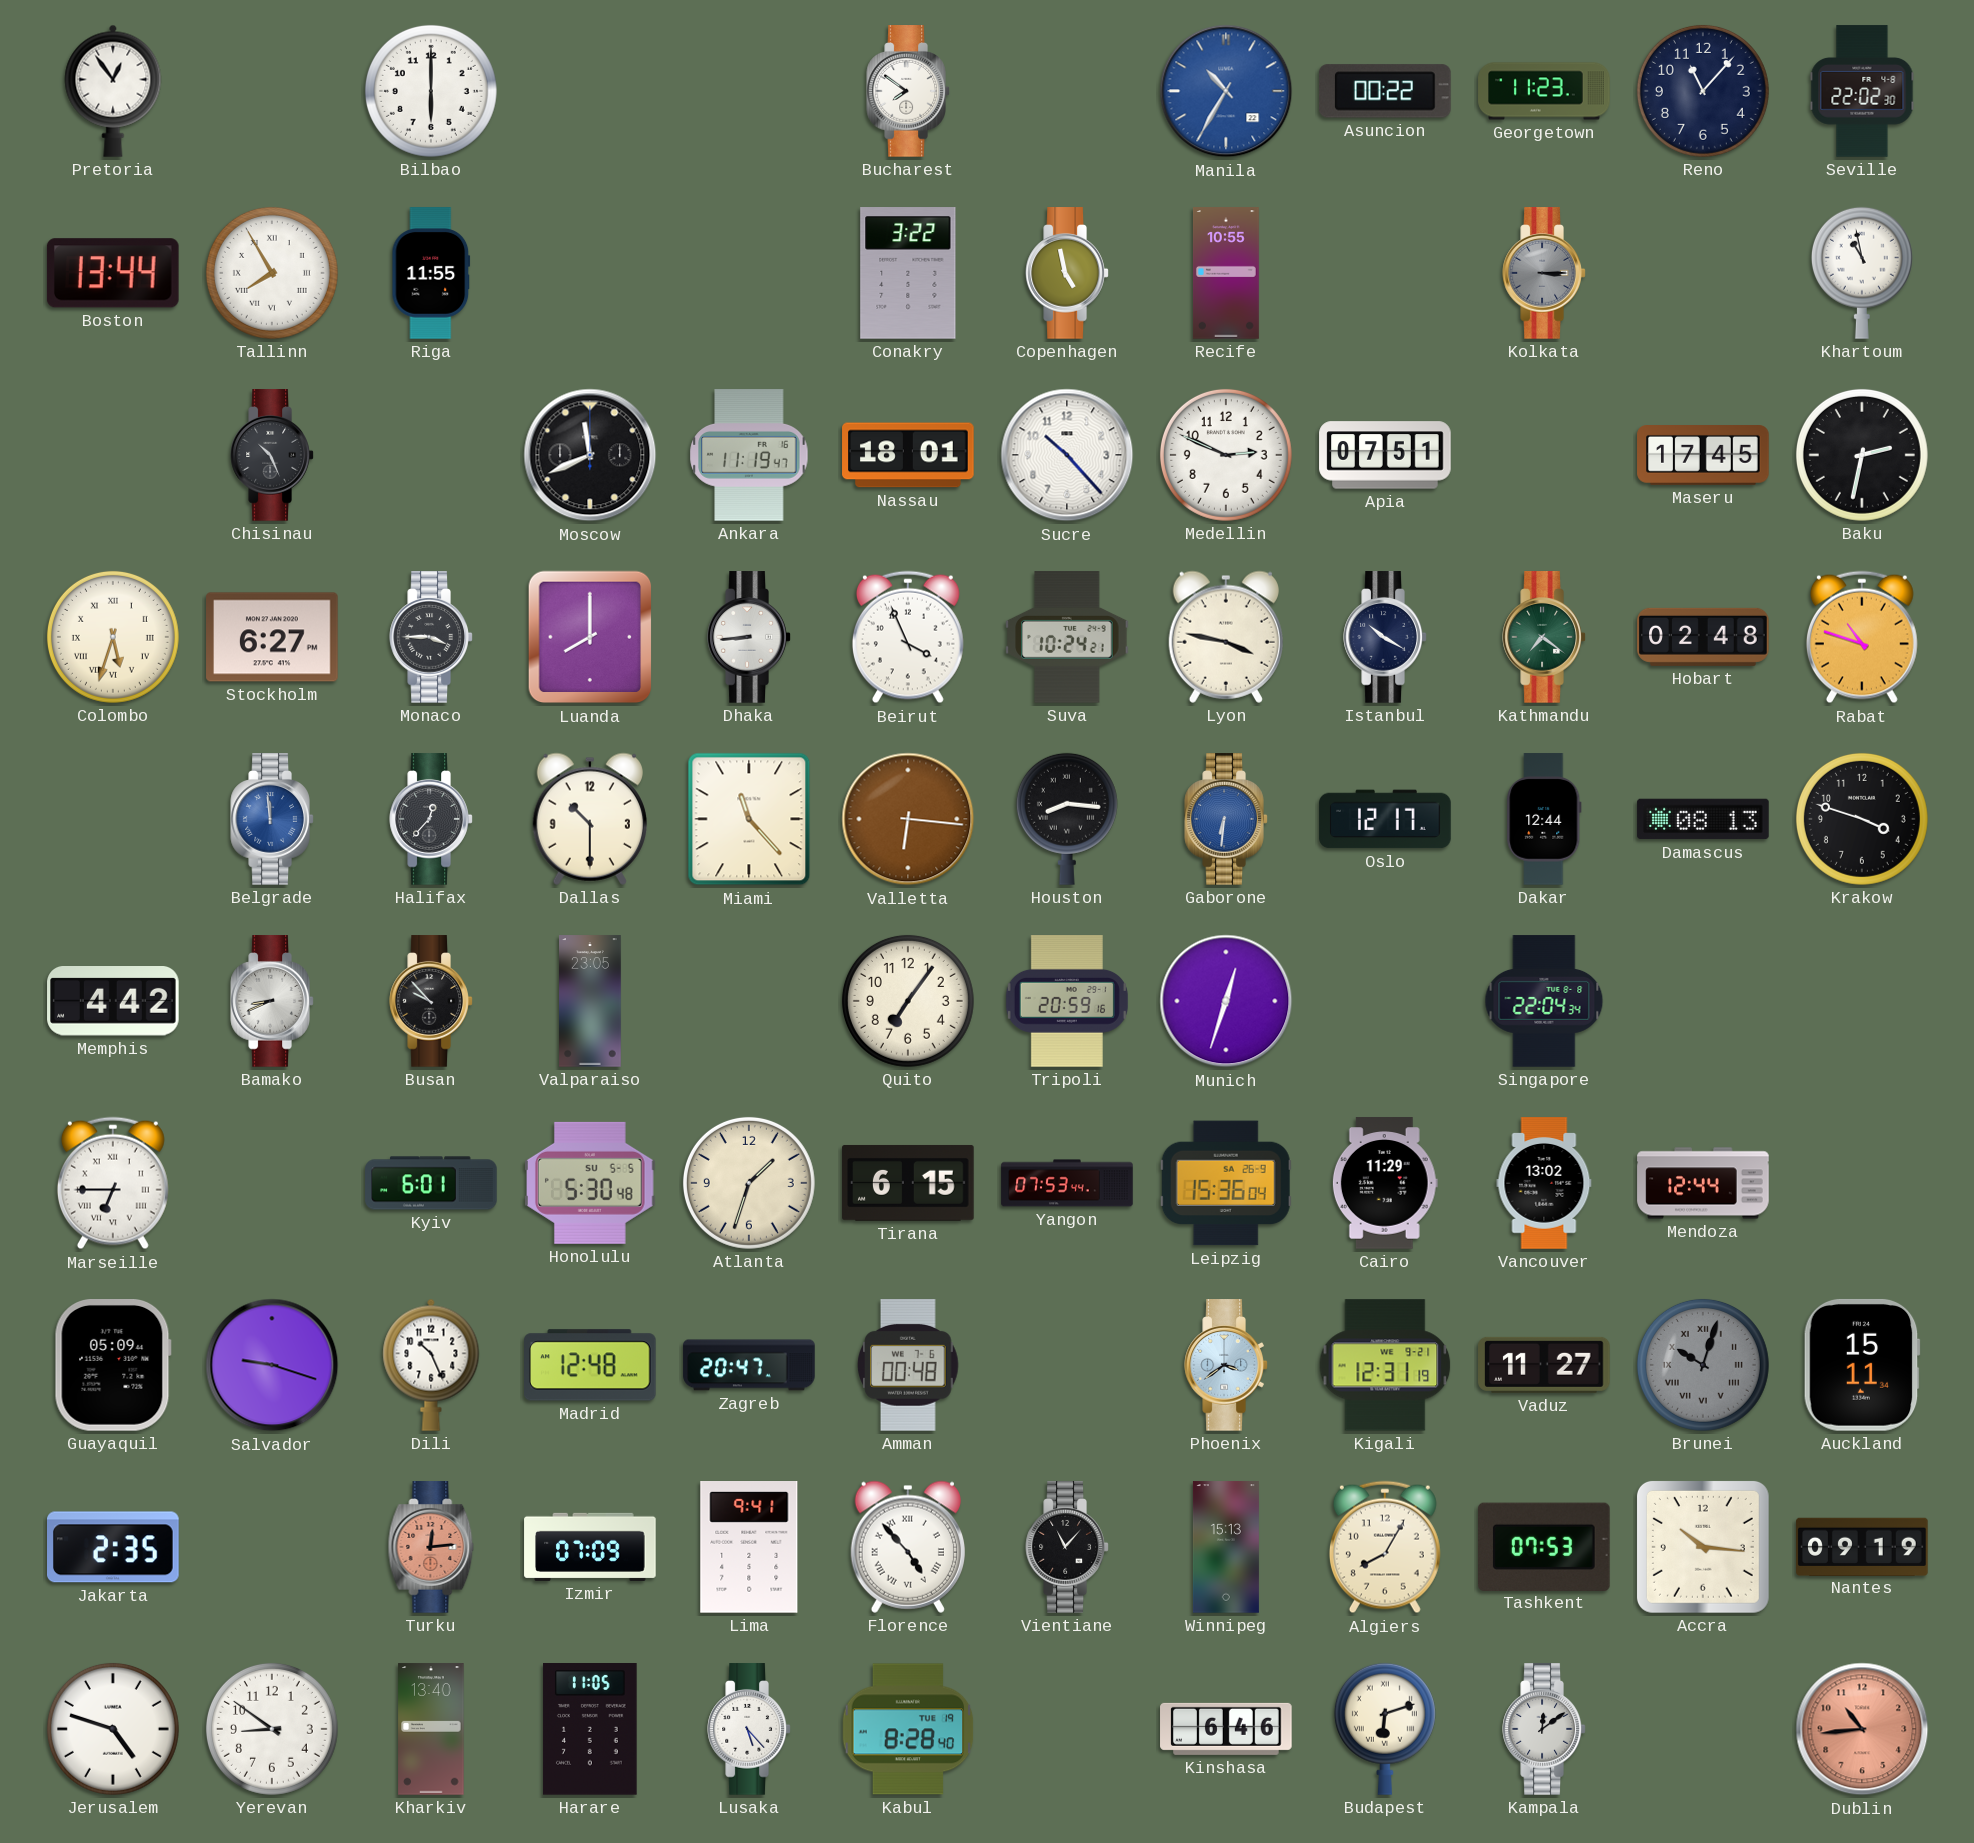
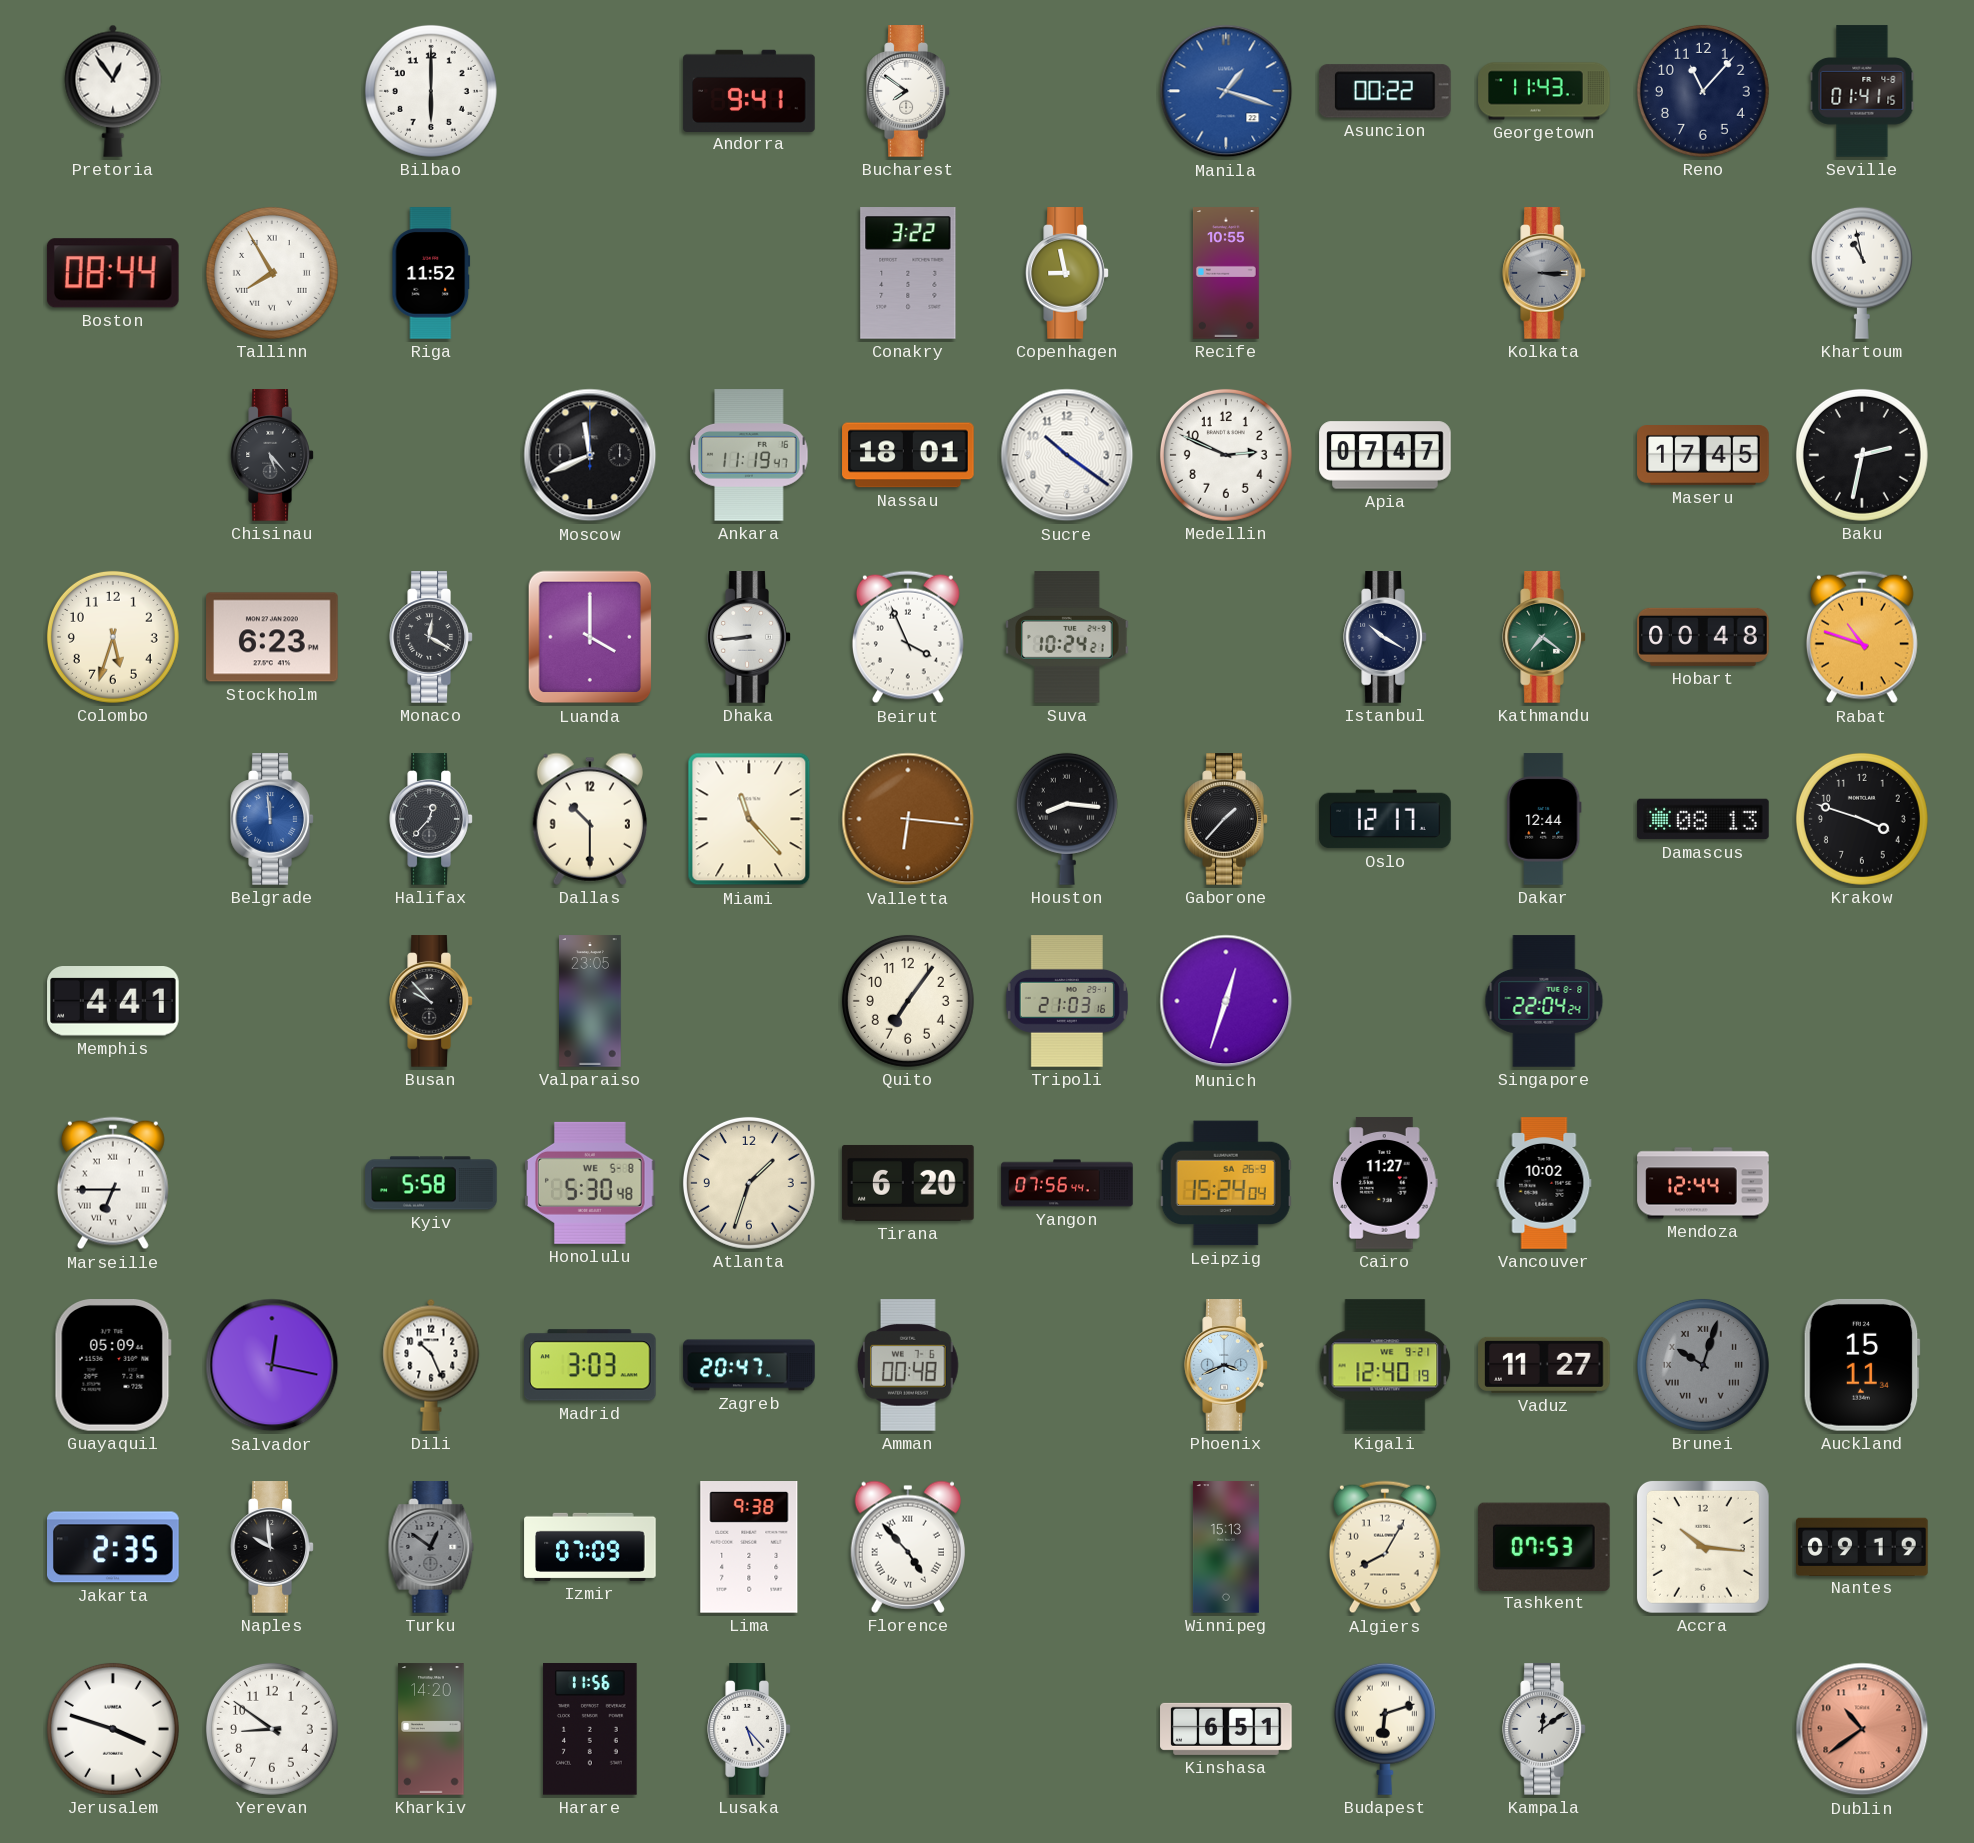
Andorra: none -> 9:41 (749, 90)
Manila: 10:35 -> 1:18 (1226, 91)
Georgetown: 11:23 -> 11:43 (1544, 91)
Seville: 22:02 -> 01:41 (1862, 91)
Boston: 13:44 -> 08:44 (113, 273)
Riga: 11:55 -> 11:52 (431, 273)
Copenhagen: 4:58 -> 8:58 (1067, 273)
Chisinau: 10:26 -> 5:23 (272, 455)
Sucre: 10:23 -> 10:21 (1067, 455)
Apia: 07:51 -> 07:47 (1385, 455)
Colombo numerals: Roman -> Arabic (113, 637)
Stockholm: 6:27 -> 6:23 (272, 637)
Monaco: 3:45 -> 12:20 (431, 637)
Luanda: 8:00 -> 4:00 (590, 637)
Lyon: 3:47 -> none (1226, 637)
Hobart: 02:48 -> 00:48 (1703, 637)
Gaborone: 6:31 -> 1:37 (1226, 819)
Gaborone dial: blue -> black (1226, 819)
Memphis: 4:42 -> 4:41 (113, 1002)
Bamako: 8:41 -> none (272, 1001)
Tripoli: 20:59 -> 21:03 (1067, 1001)
Singapore: 22:04:34 -> 22:04:24 (1544, 1001)
Kyiv: 6:01 -> 5:58 (431, 1183)
Honolulu date: SU 5-5 -> WE 5-8 (591, 1183)
Tirana: 6:15 -> 6:20 (908, 1183)
Yangon: 07:53 -> 07:56 (1067, 1183)
Leipzig: 15:36 -> 15:24 (1226, 1183)
Cairo: 11:29 -> 11:27 (1385, 1183)
Vancouver: 13:02 -> 10:02 (1544, 1183)
Salvador: 9:18 -> 12:17 (272, 1365)
Madrid: 12:48 -> 3:03 (591, 1365)
Phoenix: 3:39 -> 3:41 (1226, 1365)
Kigali: 12:31 -> 12:40 (1385, 1365)
Naples: none -> 9:59 (272, 1547)
Turku: 12:14 -> 12:51 (431, 1547)
Turku dial: salmon -> grey (431, 1547)
Lima: 9:41 -> 9:38 (749, 1548)
Vientiane: 11:07 -> none (1067, 1547)
Jerusalem: 4:48 -> 3:48 (113, 1729)
Kharkiv: 13:40 -> 14:20 (431, 1729)
Harare: 11:05 -> 11:56 (590, 1730)
Kabul: 8:28 -> none (908, 1729)
Kinshasa: 6:46 -> 6:51 (1226, 1729)
Dublin: 10:44 -> 10:39 (1862, 1729)
